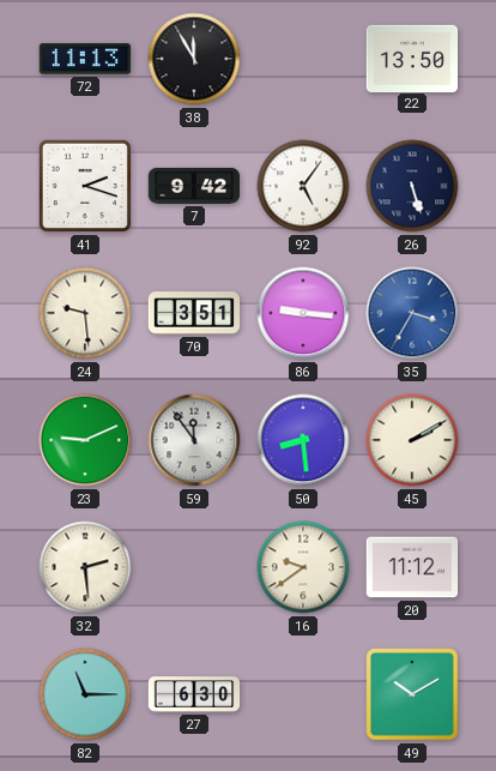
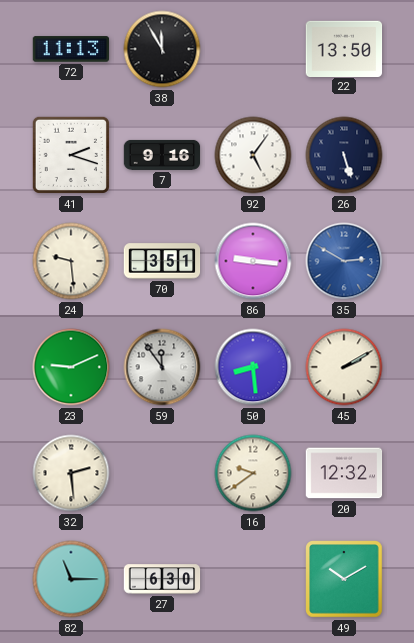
7: 9:42 -> 9:16 (162, 155)
35: 3:35 -> 2:50 (344, 261)
20: 11:12 -> 12:32 (344, 473)
